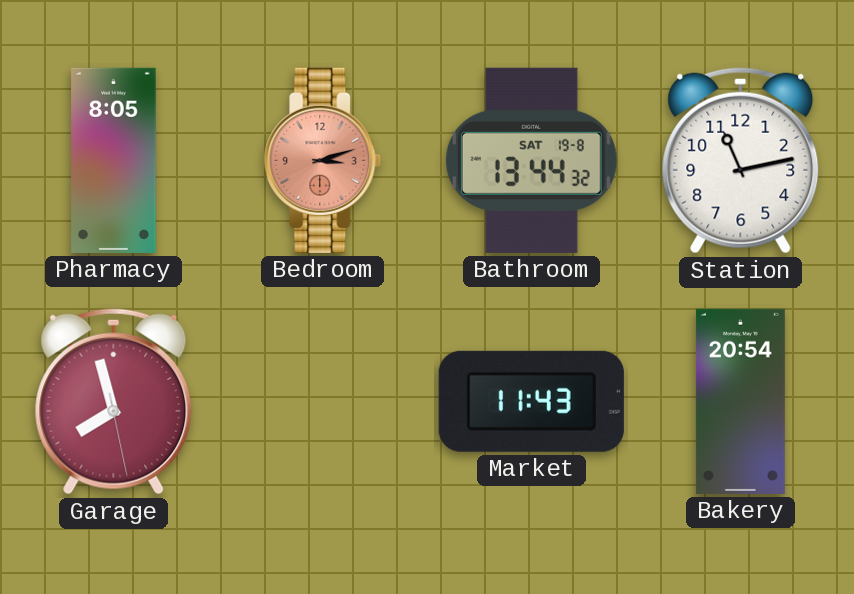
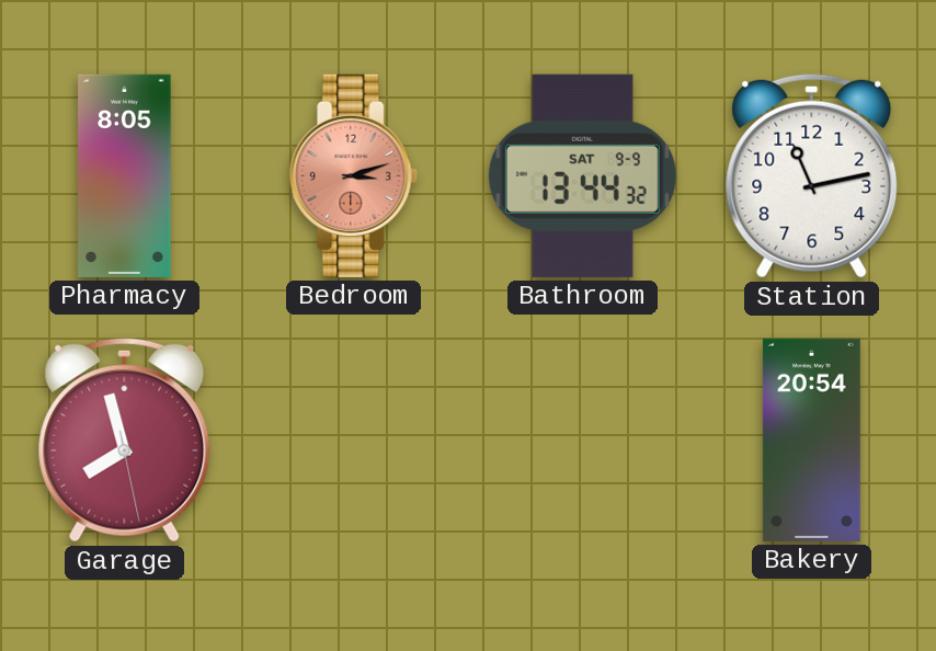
Bathroom date: SAT 19-8 -> SAT 9-9 (582, 175)
Market: 11:43 -> none (531, 401)
